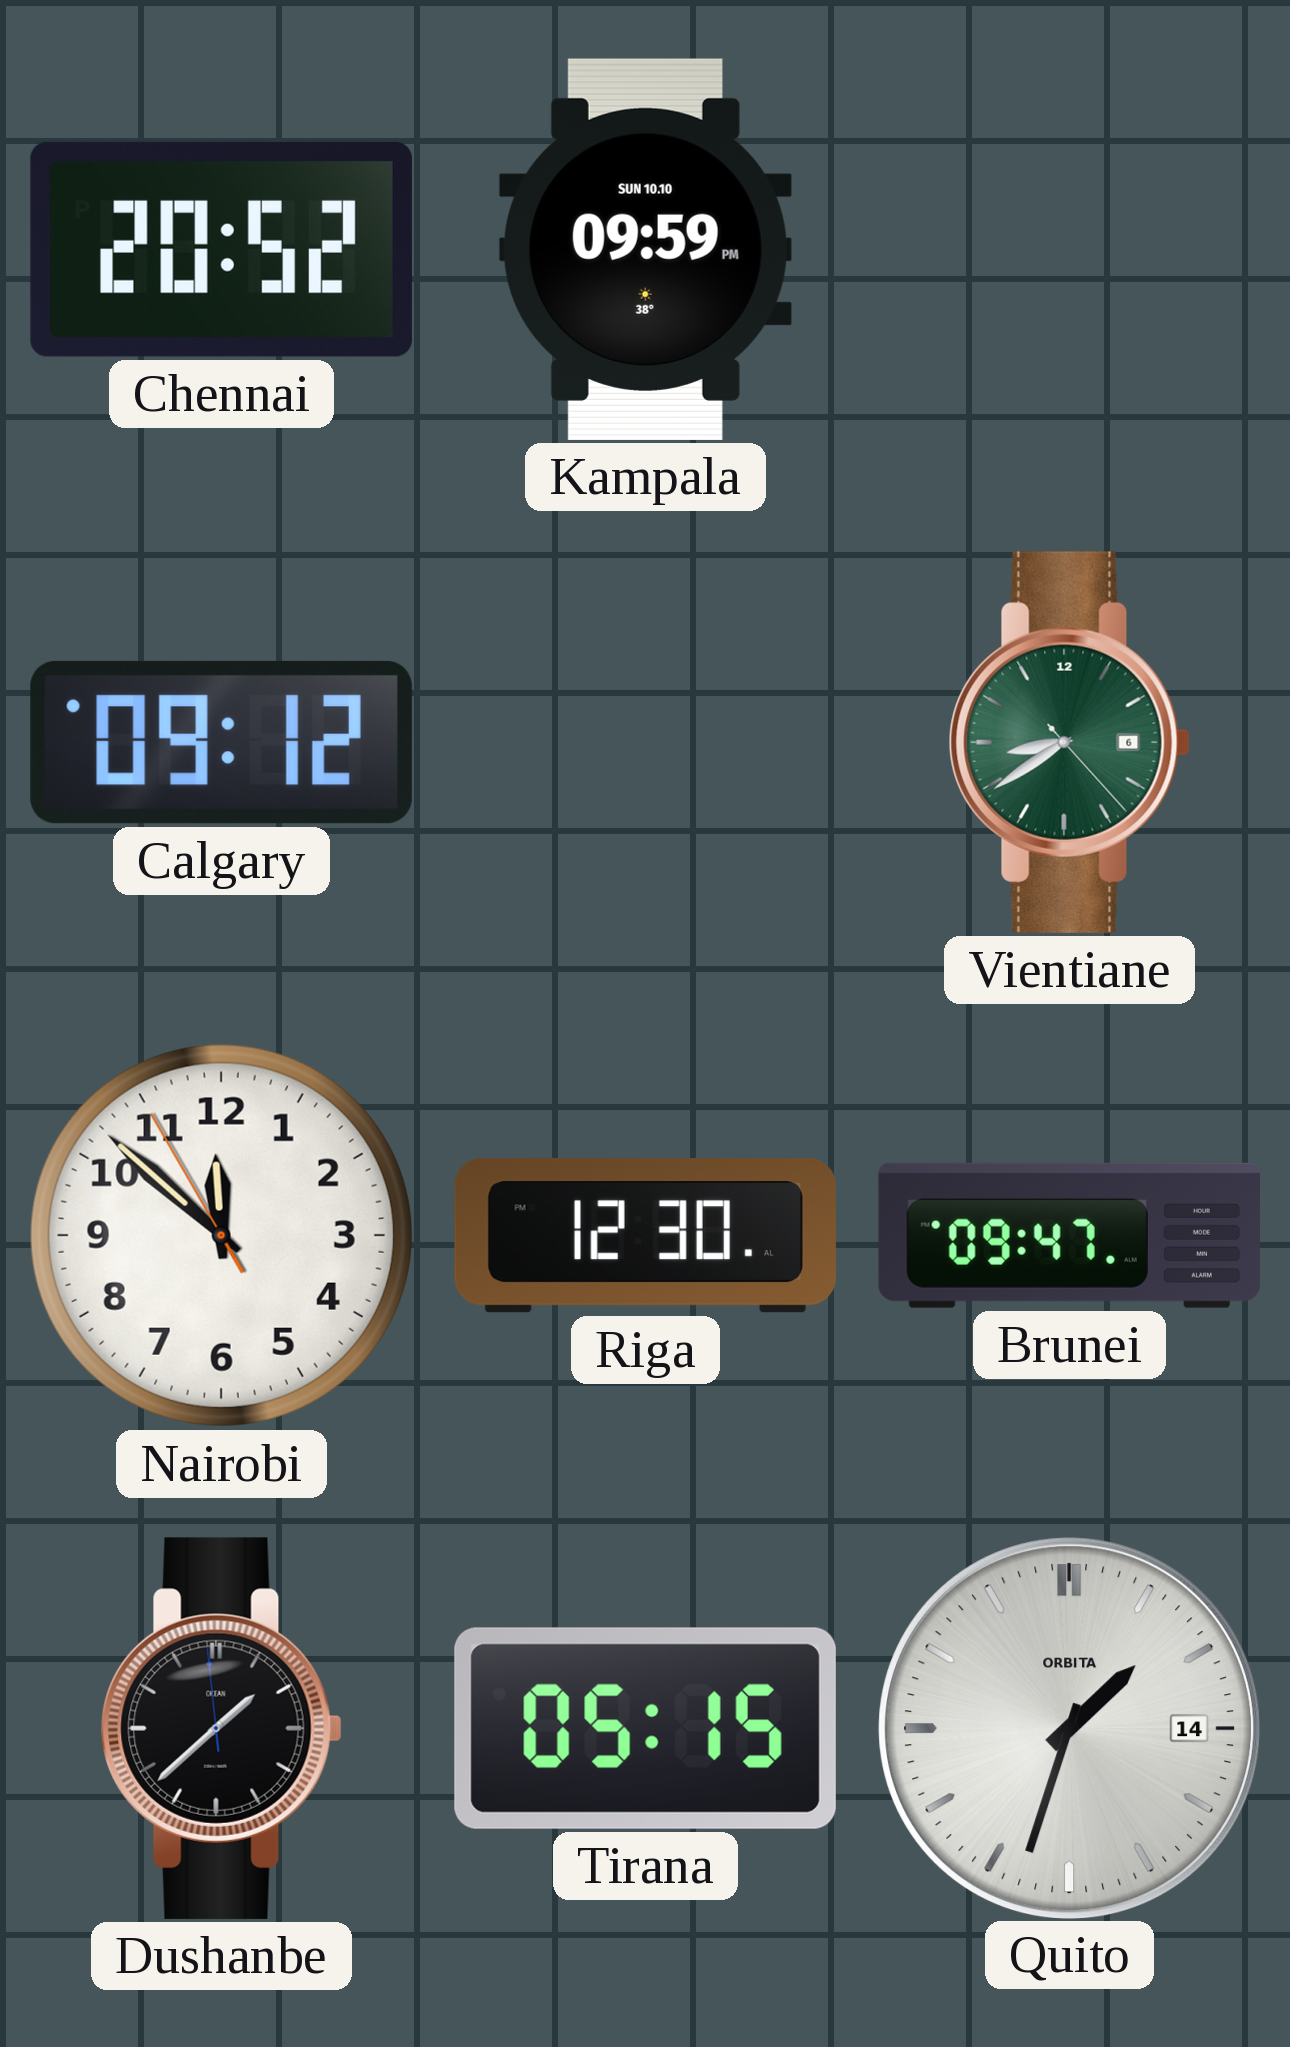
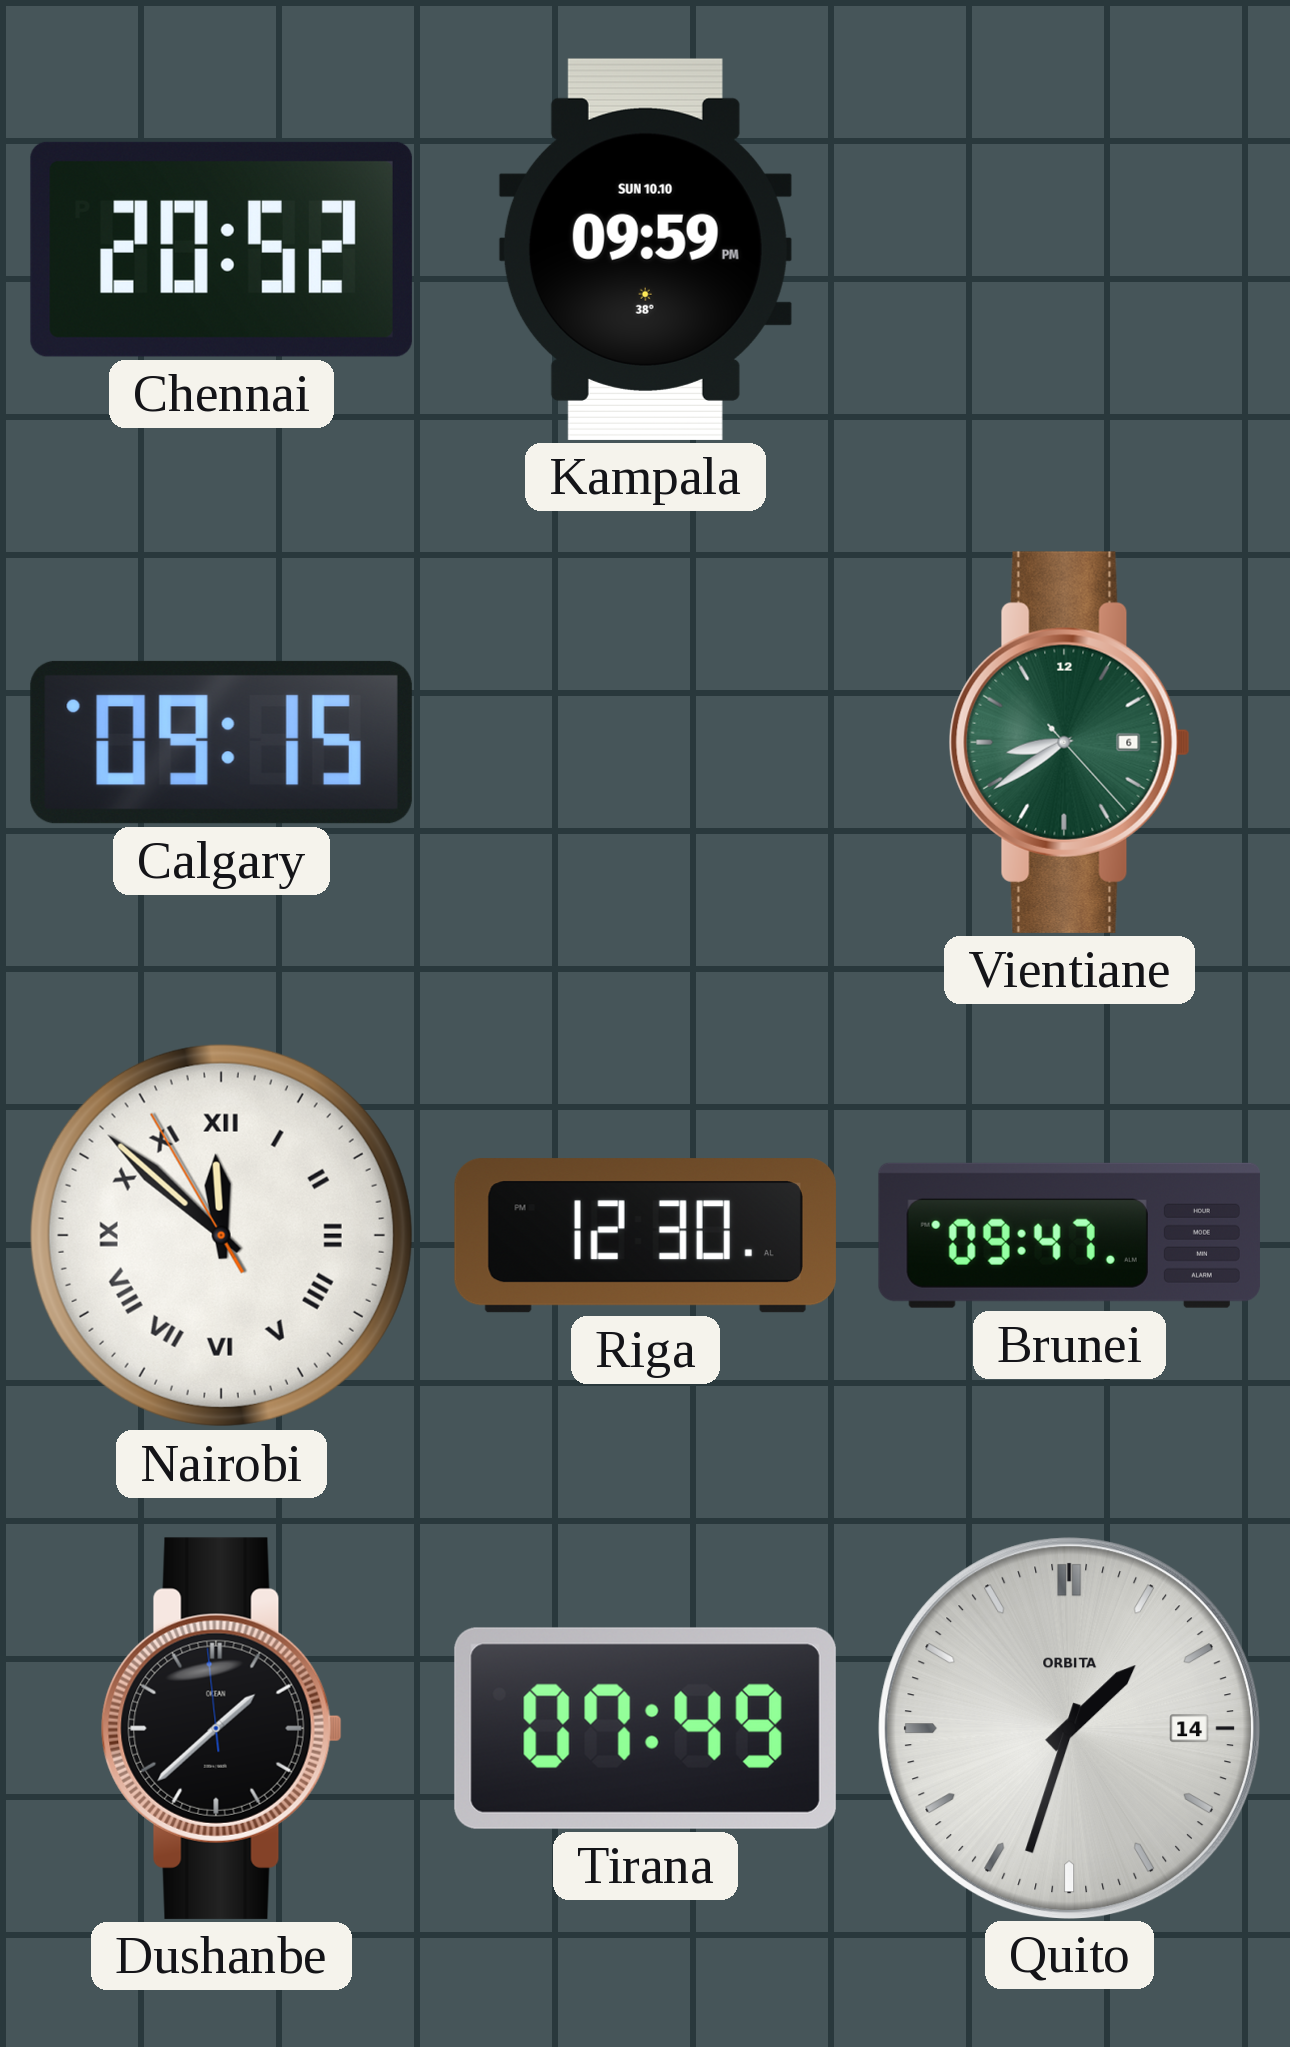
Calgary: 09:12 -> 09:15 (221, 742)
Nairobi numerals: Arabic -> Roman (221, 1235)
Tirana: 05:15 -> 07:49 (645, 1728)
